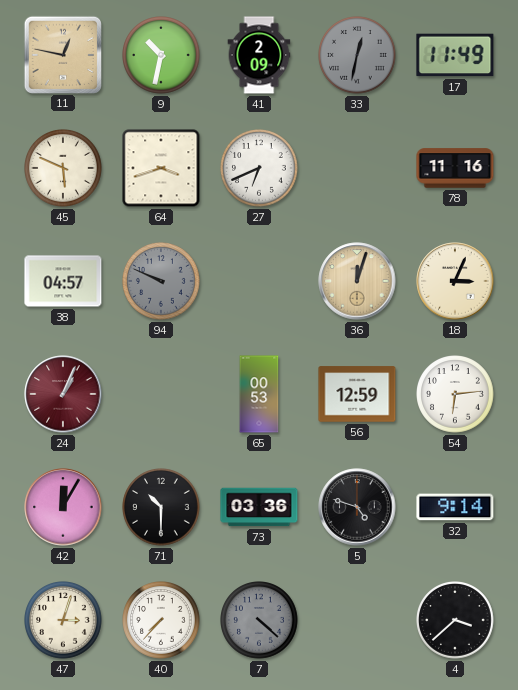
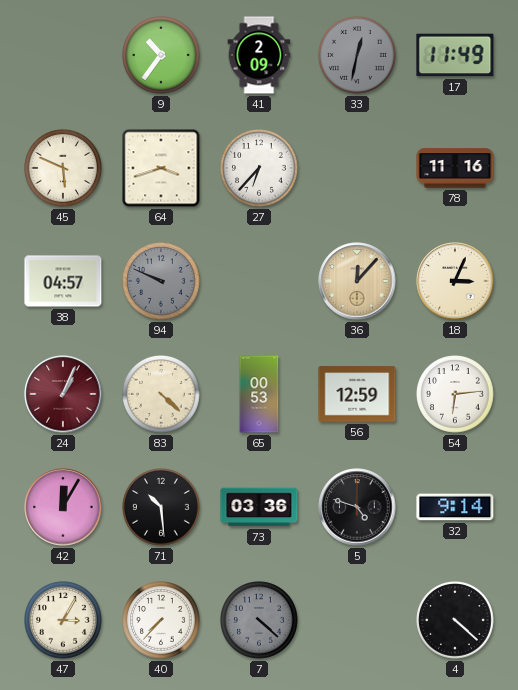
11: 12:47 -> none (62, 54)
9: 10:32 -> 10:36 (161, 55)
27: 6:41 -> 6:37 (259, 168)
36: 12:03 -> 12:07 (357, 281)
83: none -> 4:22 (161, 394)
71: 10:30 -> 10:29 (161, 507)
47: 3:03 -> 3:05 (63, 620)
4: 3:38 -> 4:22 (455, 620)
